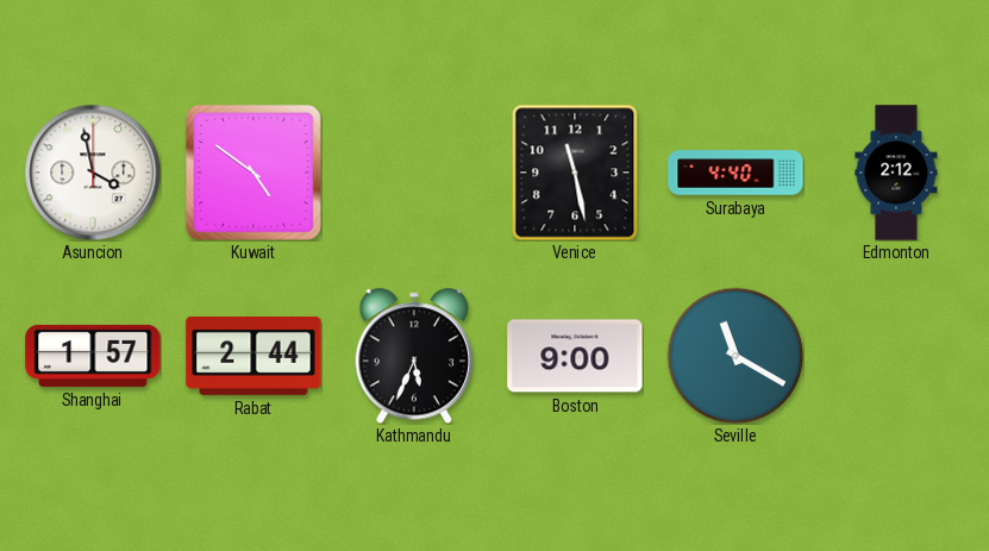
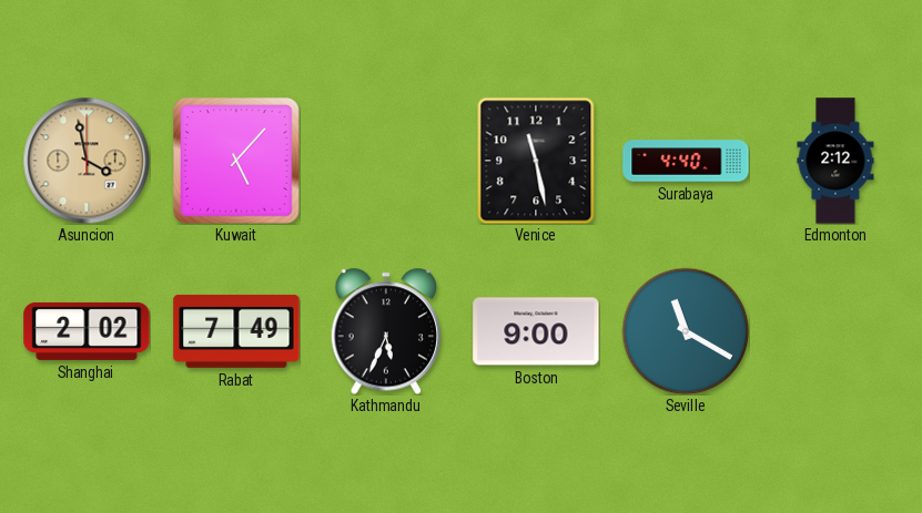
Asuncion dial: white -> champagne (87, 161)
Kuwait: 4:51 -> 5:07 (237, 162)
Shanghai: 1:57 -> 2:02 (87, 331)
Rabat: 2:44 -> 7:49 (236, 331)
